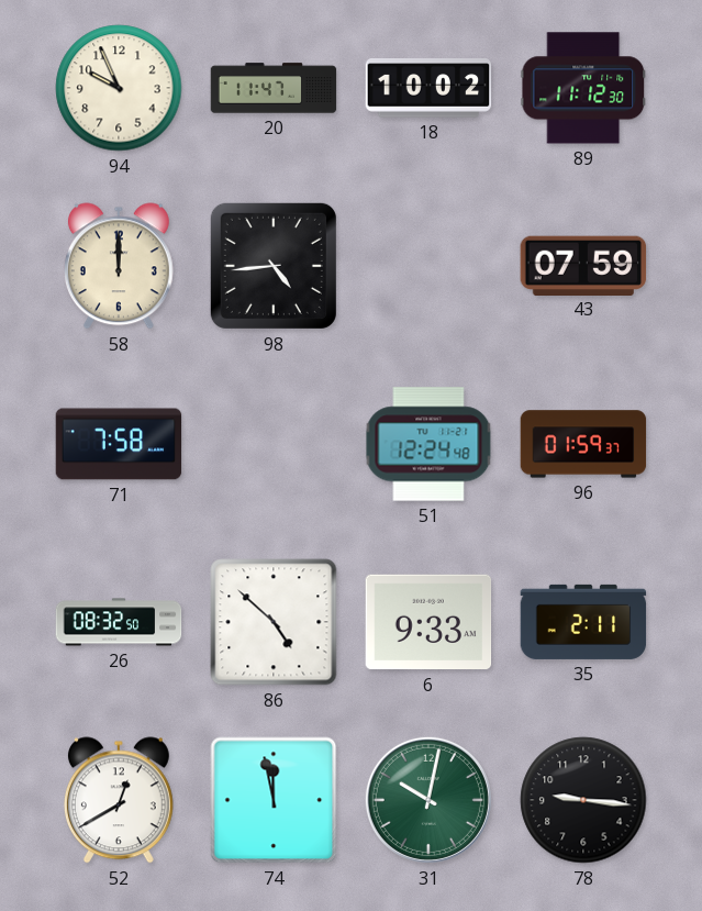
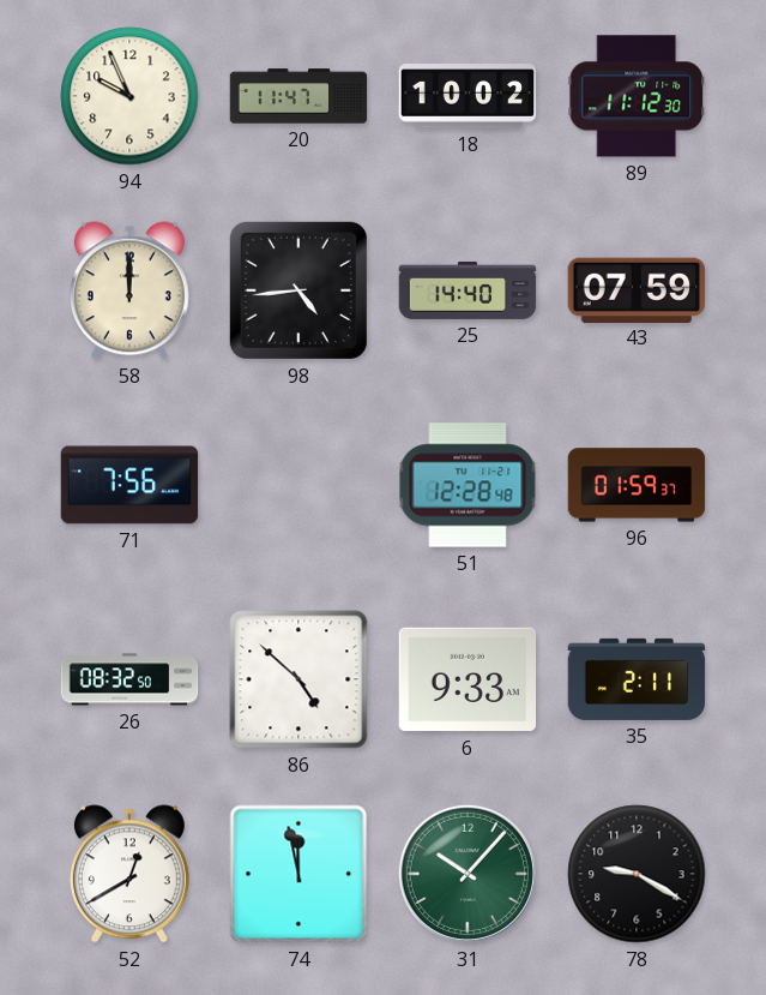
25: none -> 14:40 (468, 290)
71: 7:58 -> 7:56 (129, 485)
51: 12:24 -> 12:28 (468, 485)
31: 10:02 -> 10:07 (468, 874)
78: 9:16 -> 9:20 (637, 874)
